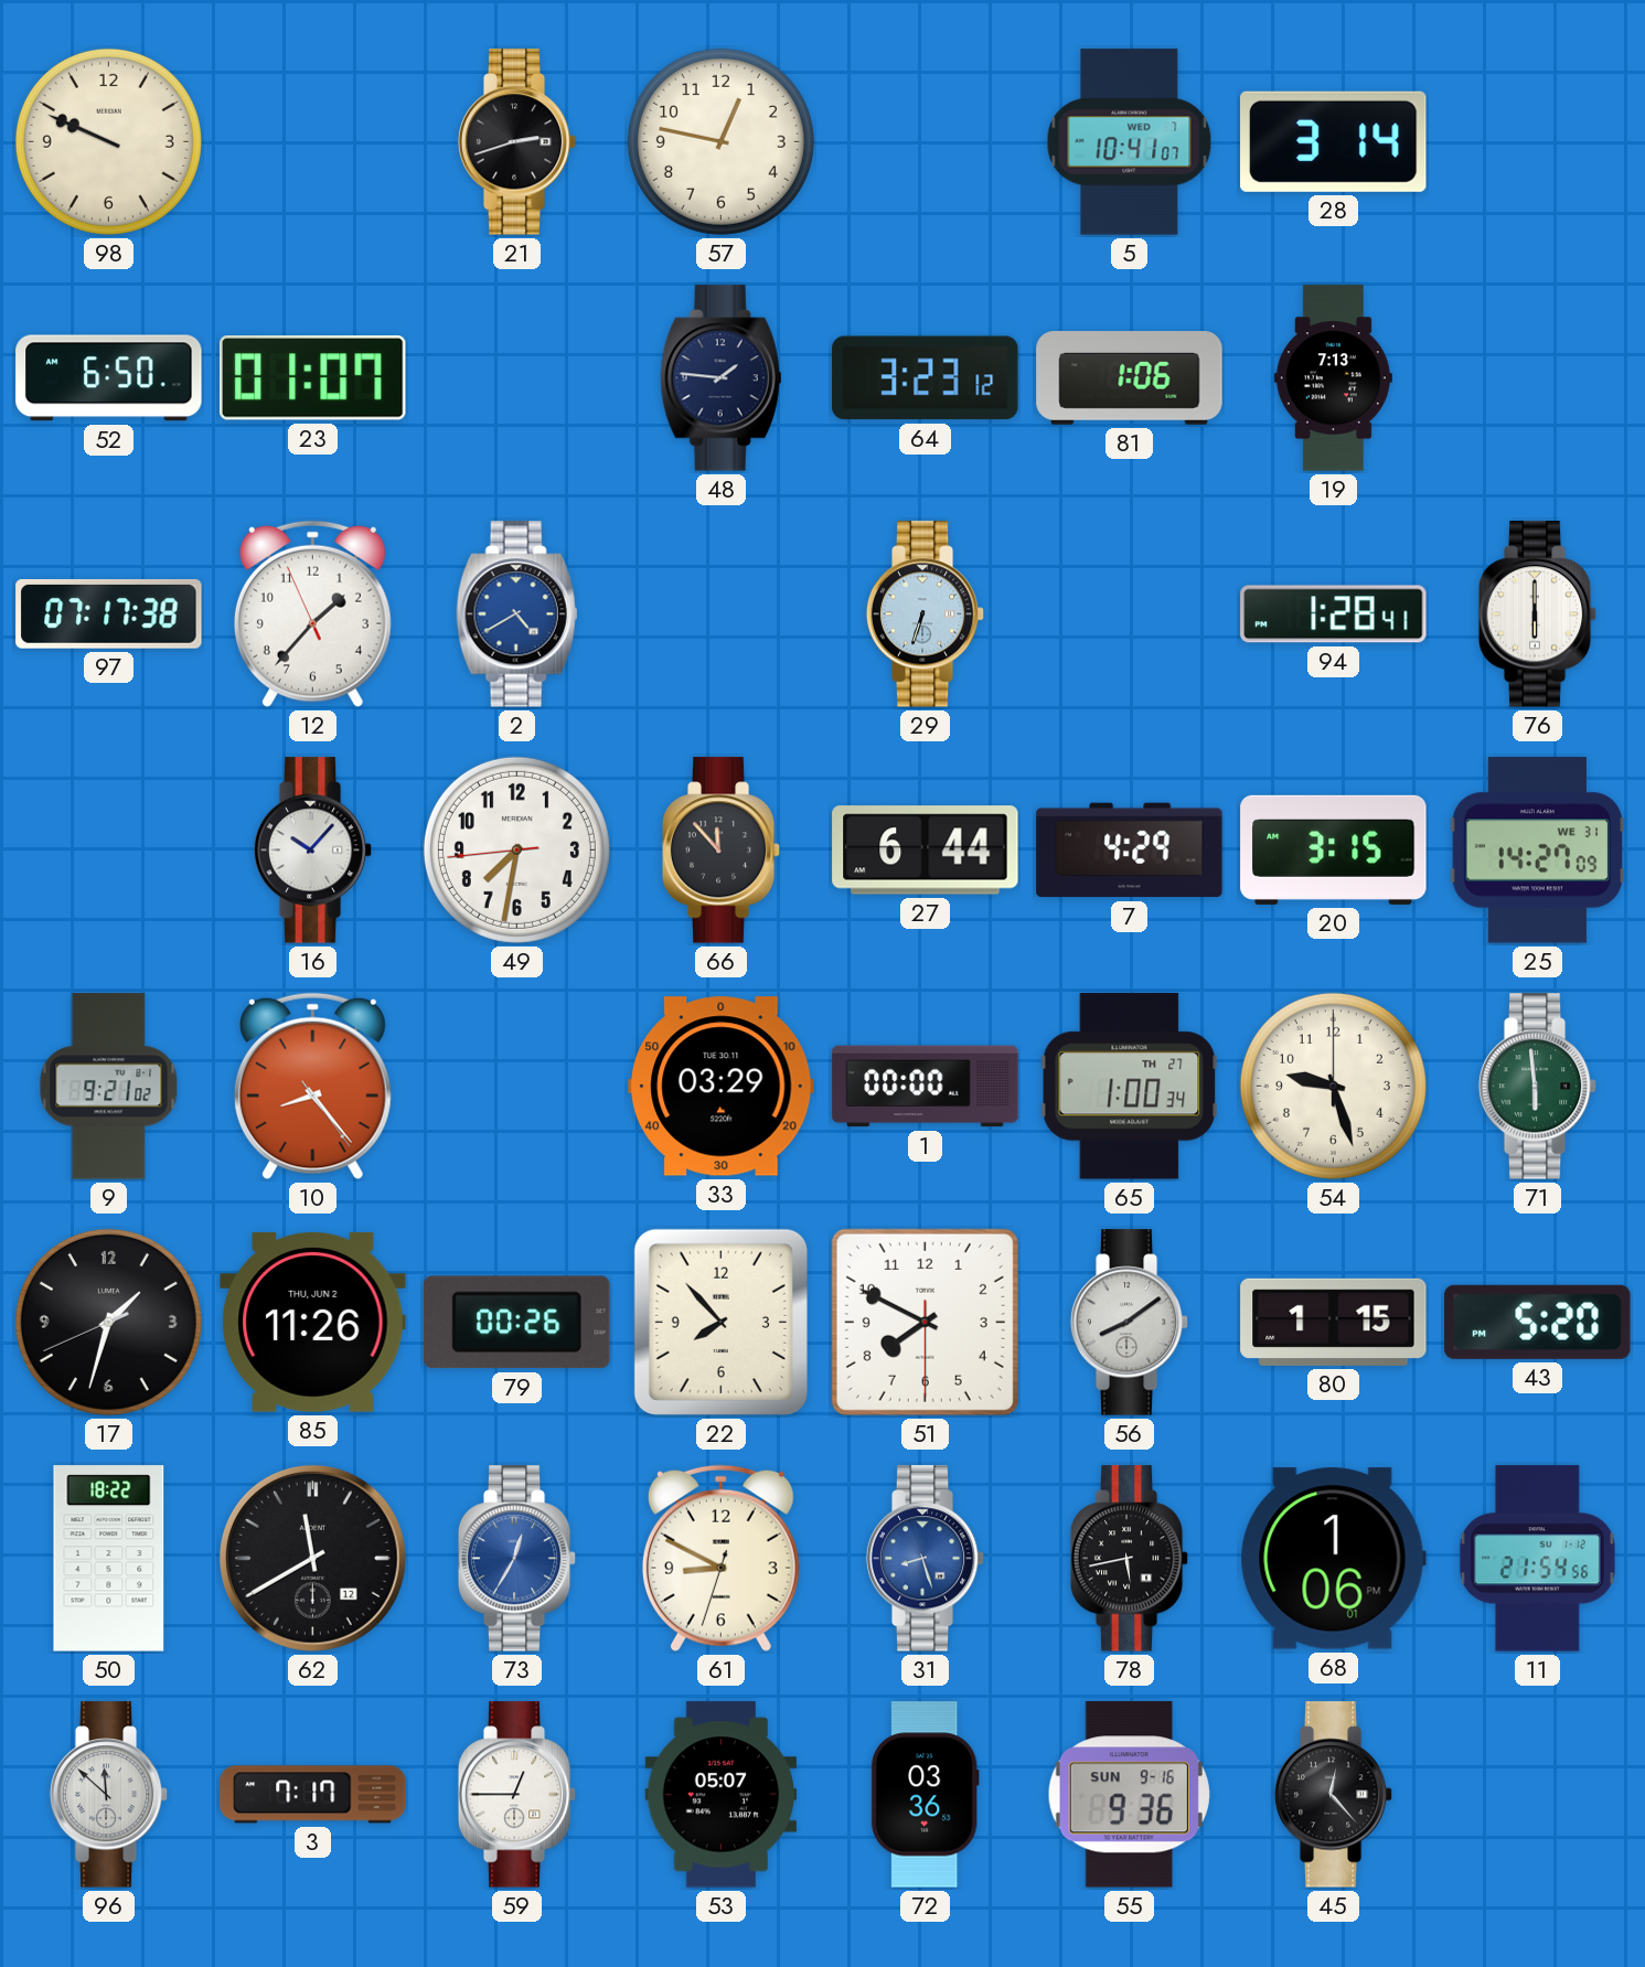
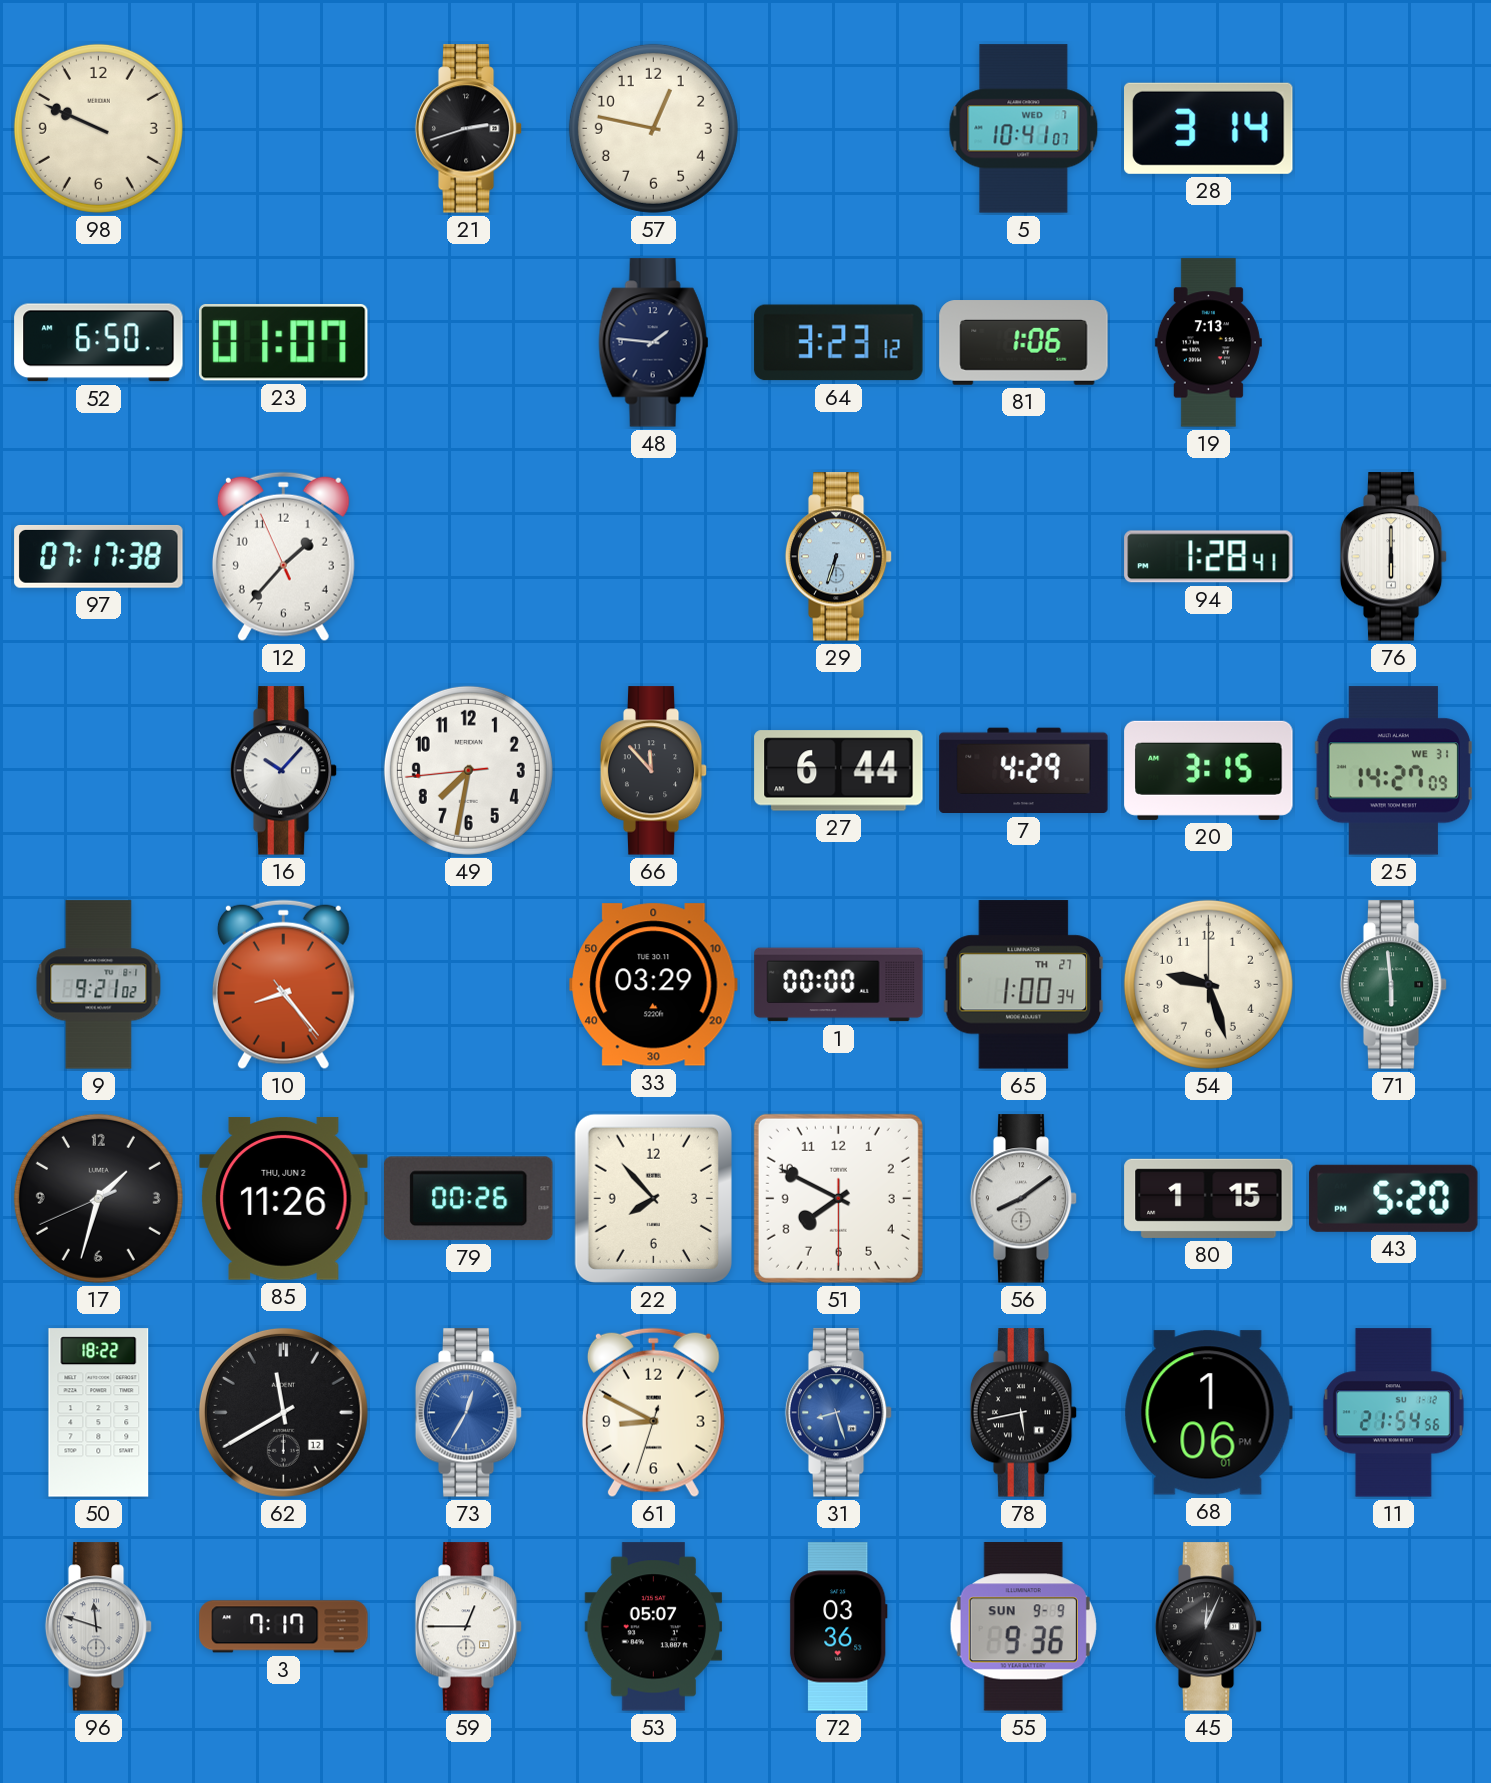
2: 4:40 -> none (517, 614)
96: 11:52 -> 11:48 (99, 1627)
55 date: SUN 9-16 -> SUN 9-9 (1023, 1627)
45: 12:23 -> 12:04 (1209, 1627)
